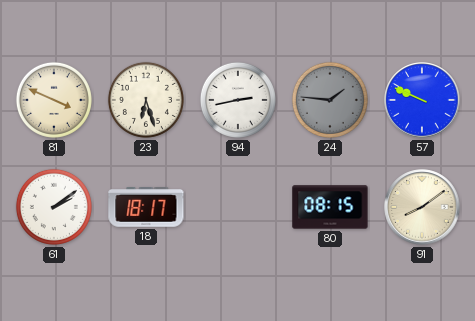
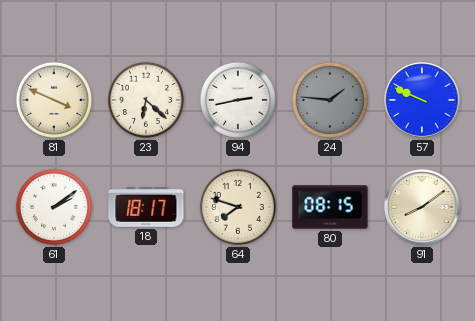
23: 6:27 -> 6:22 (146, 100)
64: none -> 7:48 (238, 207)
